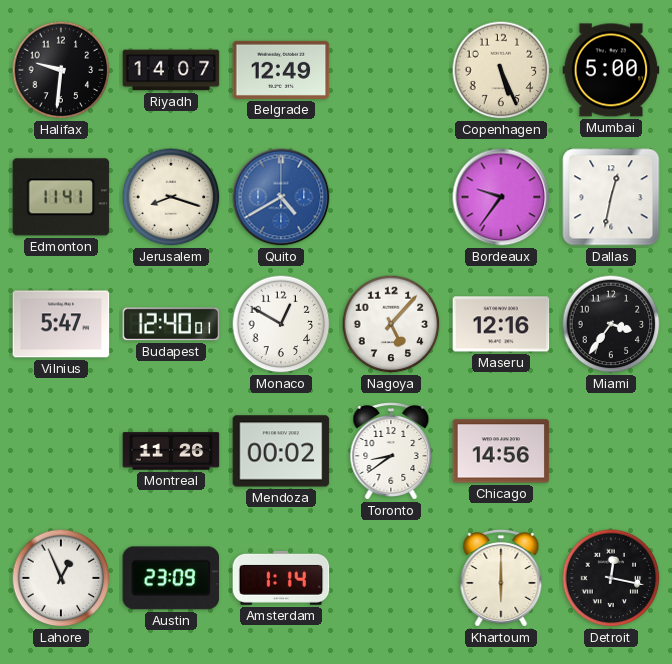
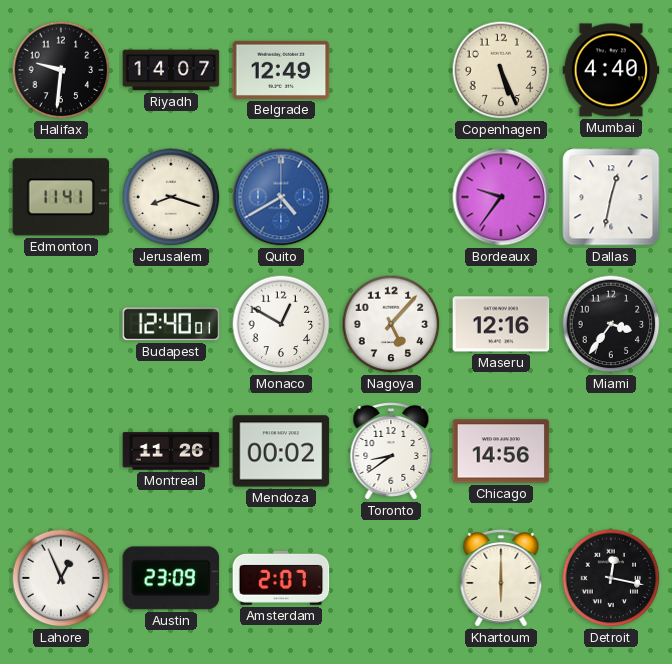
Mumbai: 5:00 -> 4:40 (611, 70)
Vilnius: 5:47 -> none (61, 324)
Amsterdam: 1:14 -> 2:07 (281, 578)
